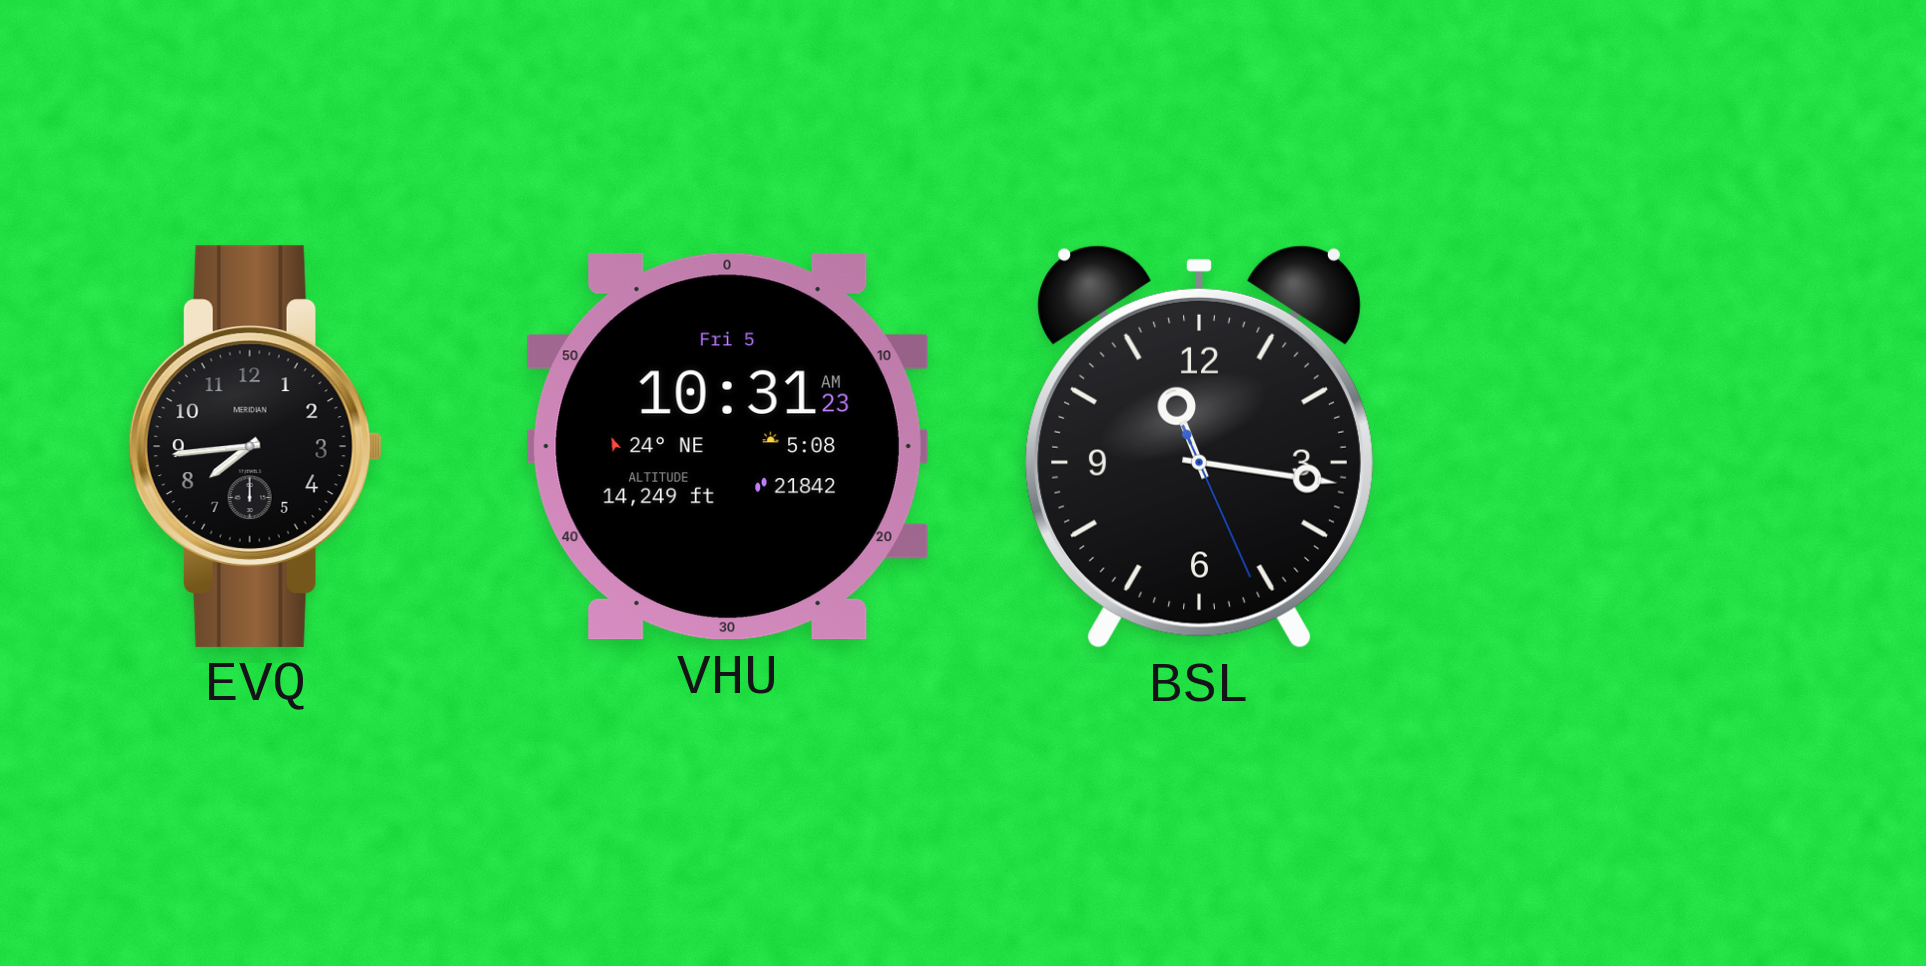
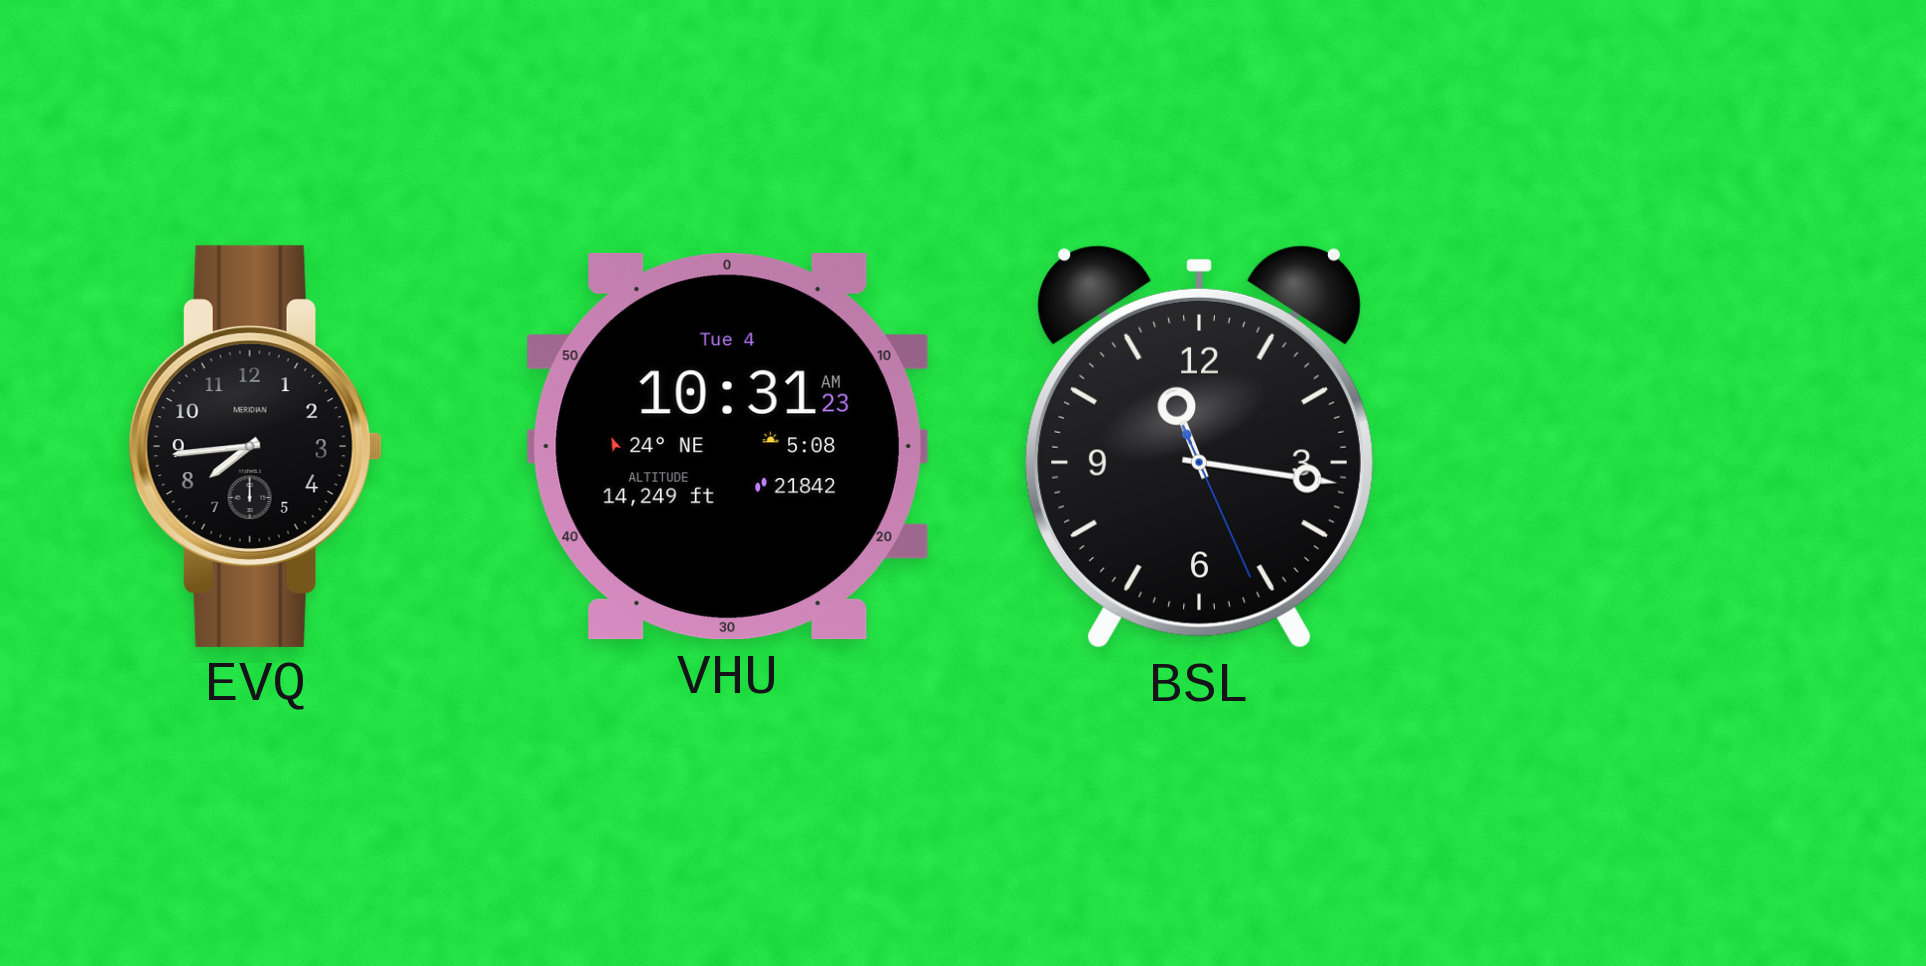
VHU date: Fri 5 -> Tue 4 (727, 446)
